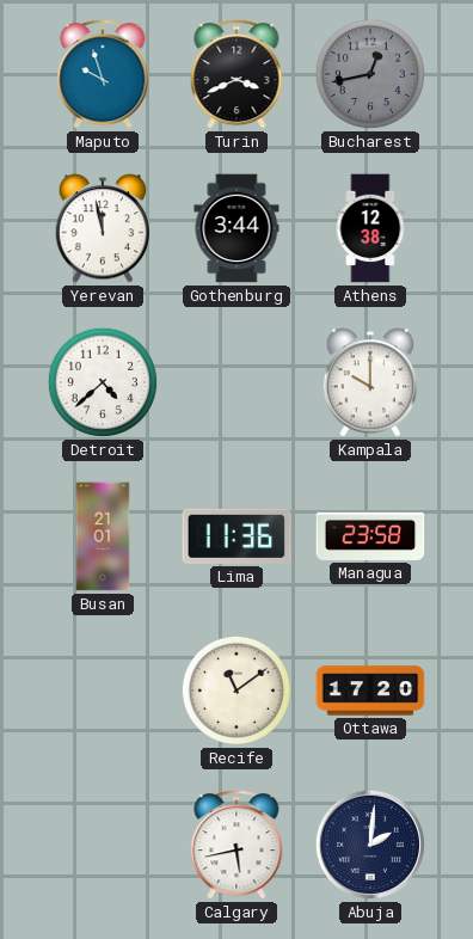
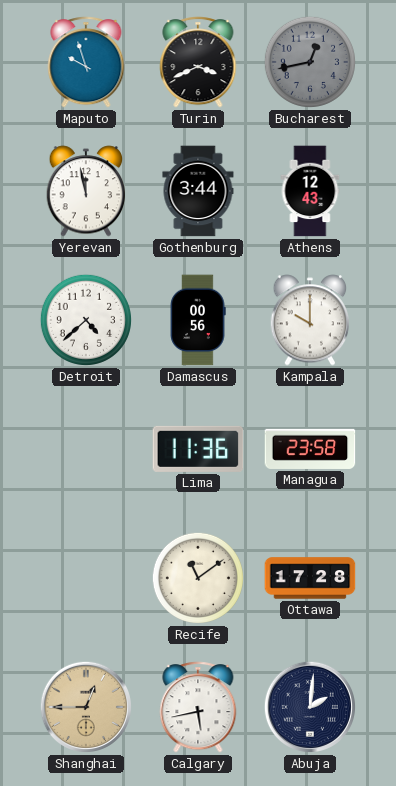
Athens: 12:38 -> 12:43 (310, 191)
Damascus: none -> 00:56 (198, 320)
Busan: 21:01 -> none (103, 536)
Ottawa: 17:20 -> 17:28 (310, 578)
Shanghai: none -> 12:45 (86, 707)
